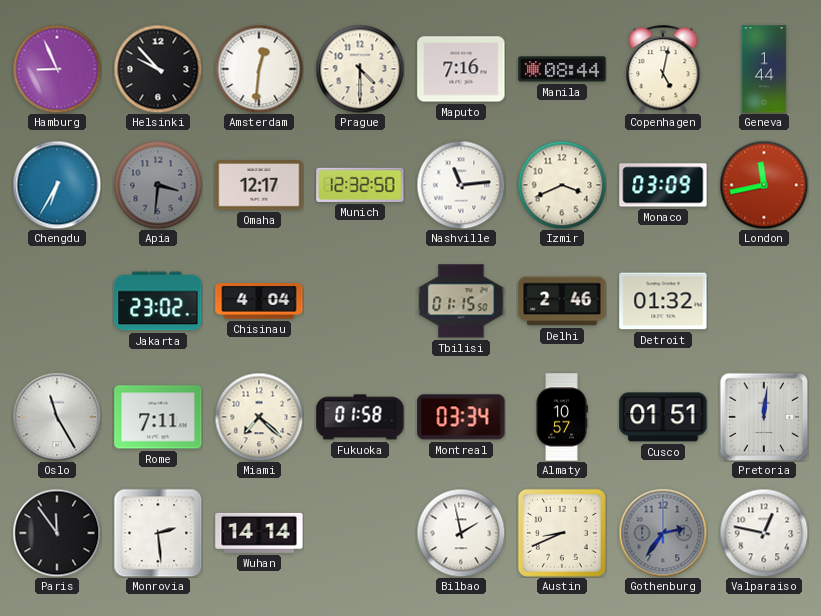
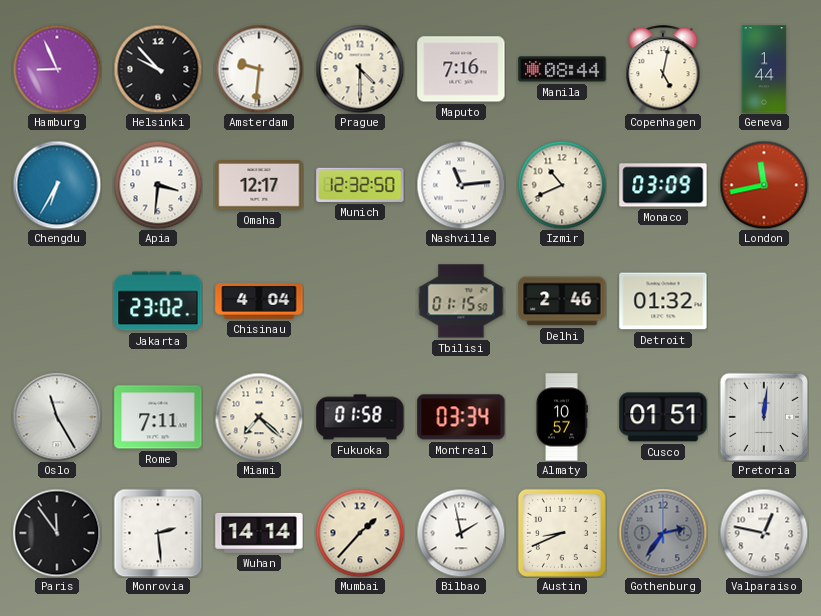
Amsterdam: 12:31 -> 9:31 (259, 69)
Apia dial: grey -> white (158, 185)
Izmir: 3:41 -> 10:41 (562, 185)
Mumbai: none -> 1:37 (360, 533)
